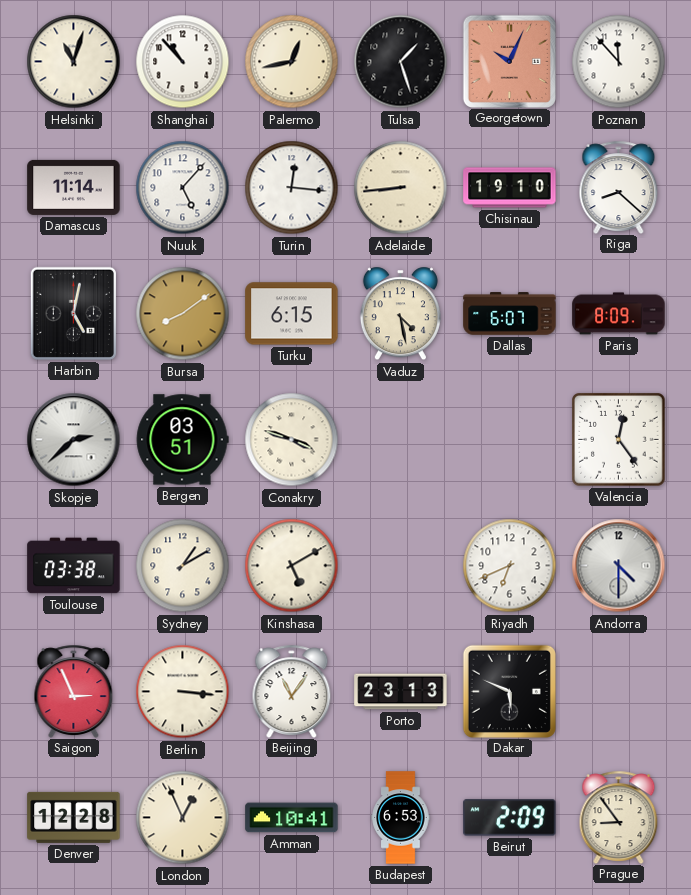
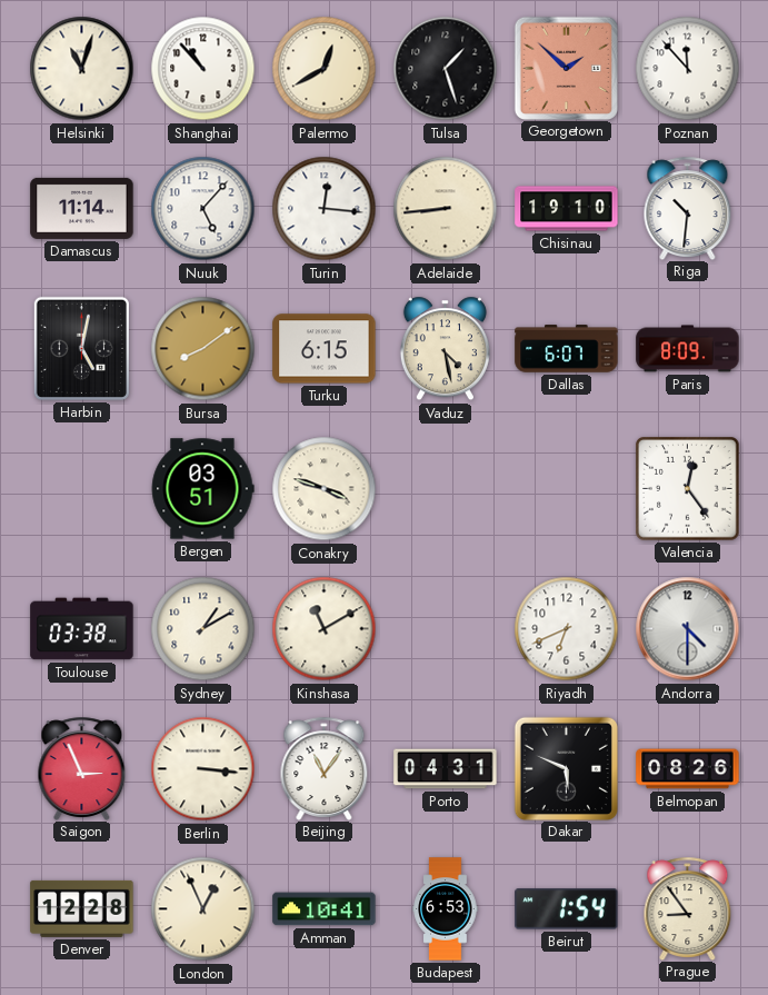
Palermo: 12:43 -> 12:40 (325, 69)
Georgetown: 10:04 -> 1:52 (566, 68)
Riga: 8:22 -> 10:31 (688, 208)
Skopje: 2:38 -> none (74, 440)
Kinshasa: 5:10 -> 11:10 (325, 629)
Porto: 23:13 -> 04:31 (446, 769)
Belmopan: none -> 08:26 (688, 769)
Beirut: 2:09 -> 1:54 (567, 909)
